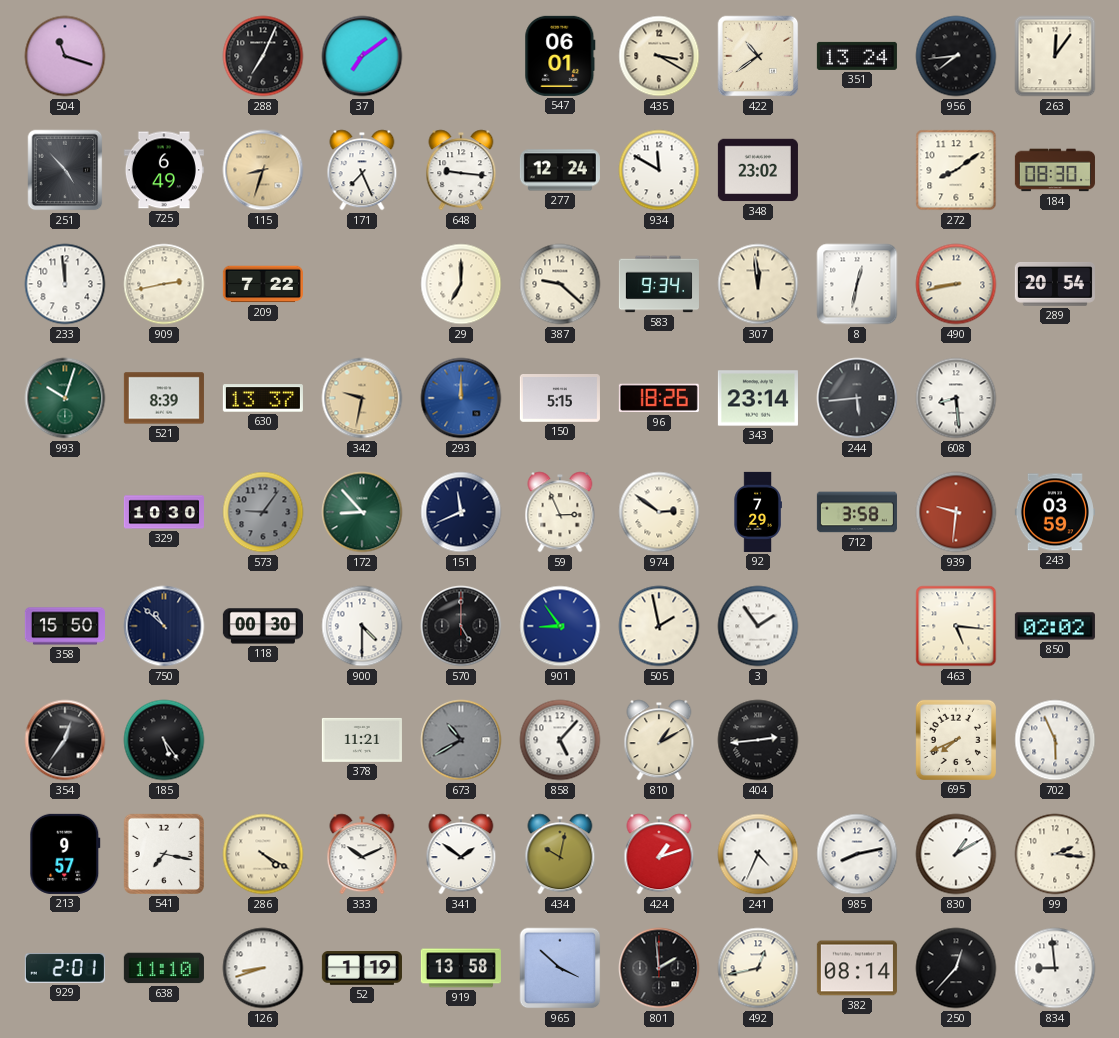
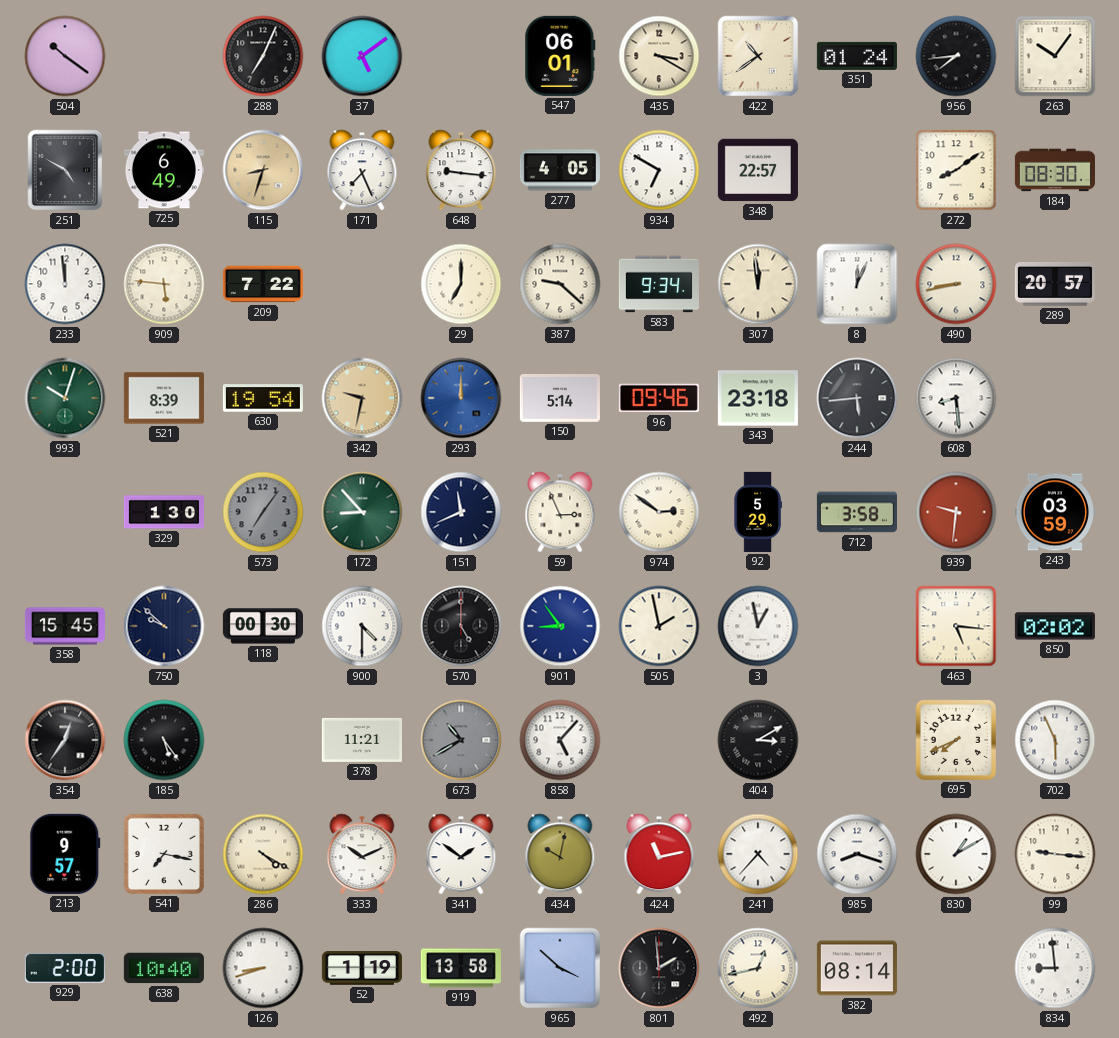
504: 11:18 -> 10:21 (65, 56)
37: 7:09 -> 5:09 (362, 56)
351: 13:24 -> 01:24 (857, 56)
263: 12:06 -> 10:06 (1055, 56)
251: 4:53 -> 4:50 (65, 170)
277: 12:24 -> 4:05 (560, 170)
934: 11:50 -> 6:50 (659, 170)
348: 23:02 -> 22:57 (758, 170)
909: 2:43 -> 5:46 (164, 284)
8: 12:32 -> 12:04 (857, 284)
289: 20:54 -> 20:57 (1055, 285)
630: 13:37 -> 19:54 (263, 398)
150: 5:15 -> 5:14 (560, 399)
96: 18:26 -> 09:46 (659, 398)
343: 23:14 -> 23:18 (758, 398)
329: 10:30 -> 1:30 (164, 512)
573: 9:06 -> 7:06 (263, 512)
92: 7:29 -> 5:29 (758, 512)
358: 15:50 -> 15:45 (65, 626)
750: 10:52 -> 9:52 (164, 626)
3: 1:54 -> 12:58 (758, 626)
810: 1:10 -> none (659, 740)
404: 2:44 -> 3:10 (758, 740)
424: 1:12 -> 11:13 (659, 854)
241: 4:34 -> 4:37 (758, 854)
985: 8:13 -> 8:18 (857, 854)
99: 2:16 -> 9:16 (1055, 854)
929: 2:01 -> 2:00 (65, 968)
638: 11:10 -> 10:40 (164, 968)
250: 12:37 -> none (956, 968)
